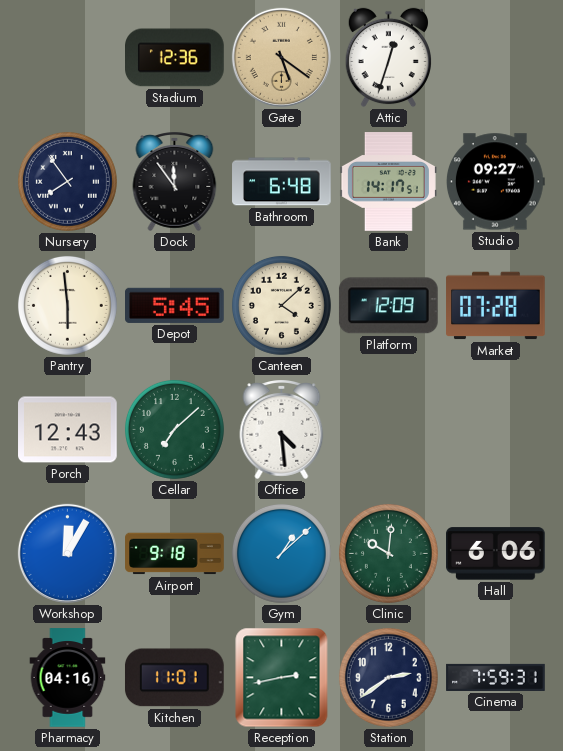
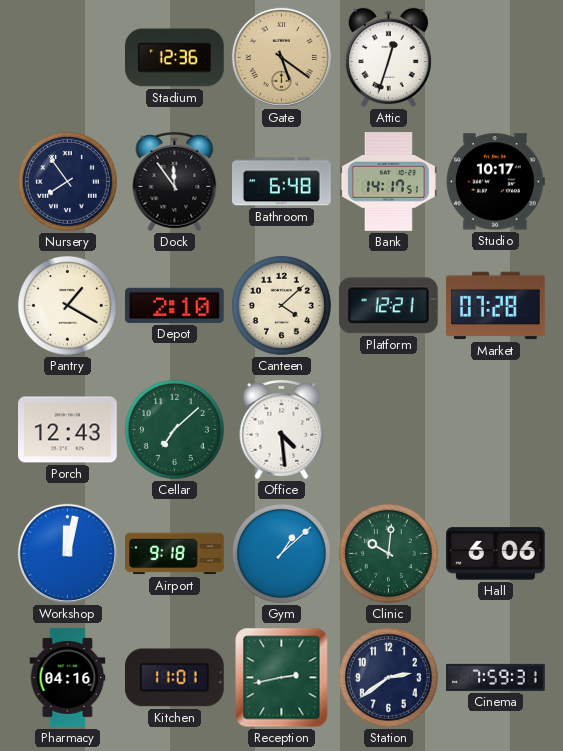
Studio: 09:27 -> 10:17 (495, 182)
Pantry: 5:59 -> 1:20 (67, 305)
Depot: 5:45 -> 2:10 (175, 305)
Platform: 12:09 -> 12:21 (388, 306)
Workshop: 12:05 -> 12:02 (67, 553)
